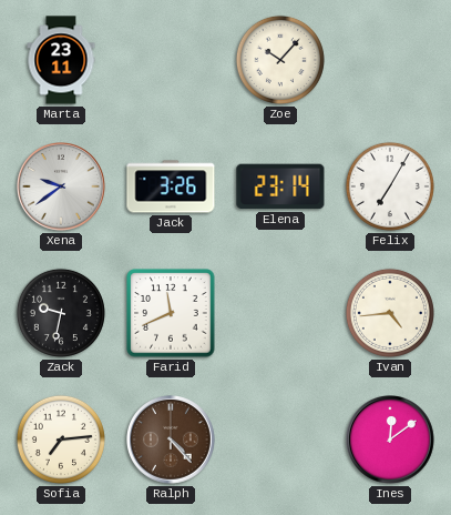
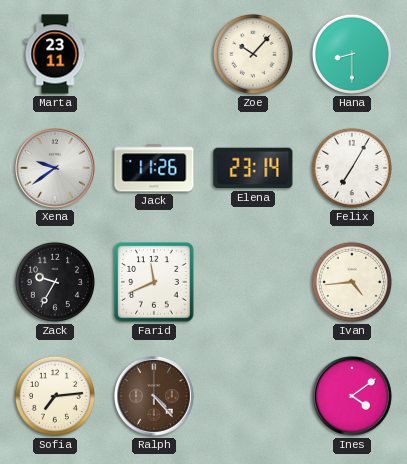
Hana: none -> 8:30 (352, 54)
Jack: 3:26 -> 11:26 (154, 168)
Zack: 9:32 -> 9:35 (55, 282)
Ines: 12:09 -> 4:09 (353, 397)
